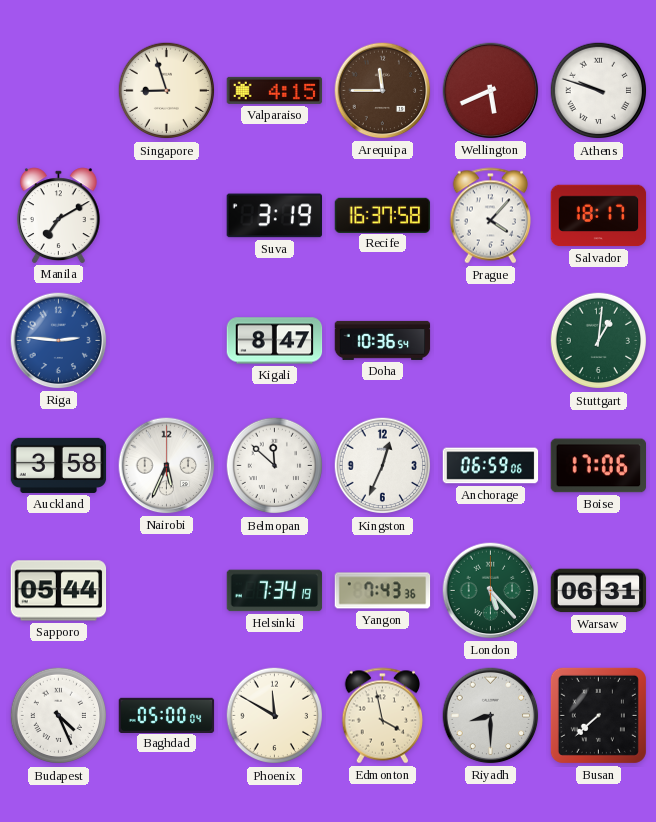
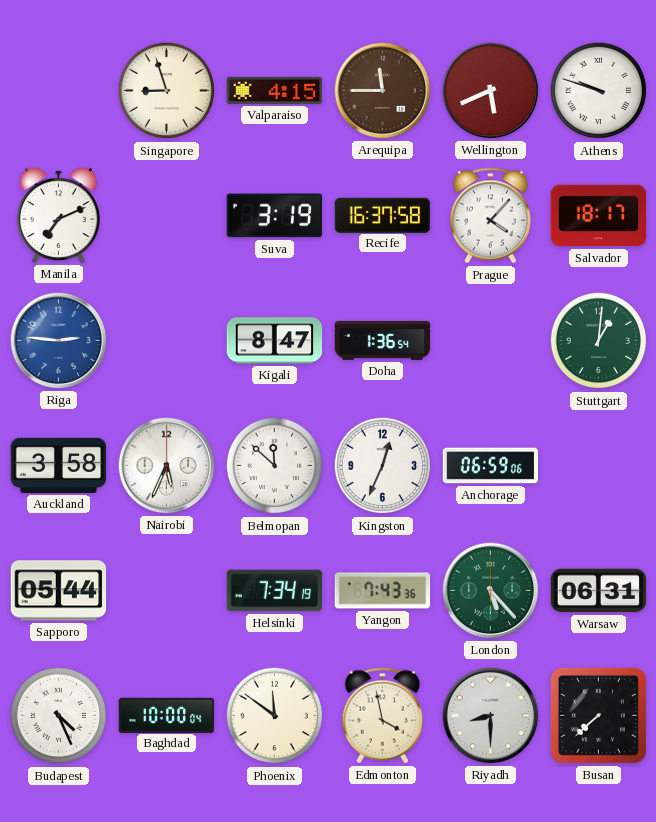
Manila: 7:10 -> 7:11 (58, 215)
Doha: 10:36 -> 1:36 (383, 340)
Boise: 17:06 -> none (599, 466)
Baghdad: 05:00 -> 10:00 (167, 715)
Phoenix: 11:50 -> 11:51 (275, 716)
